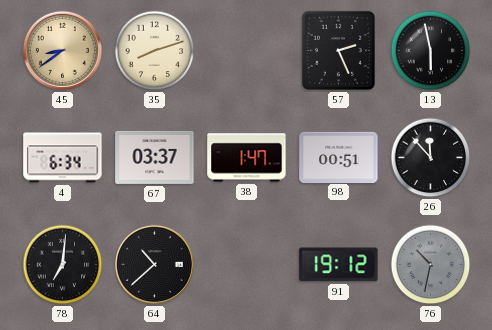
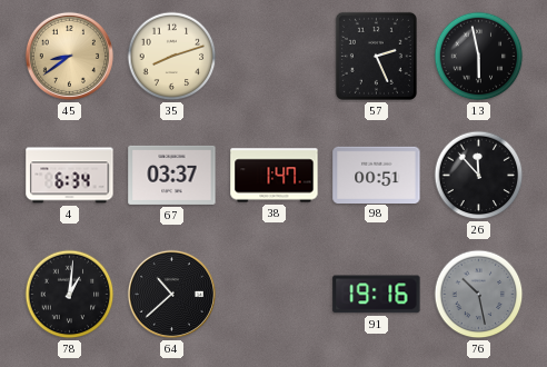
78: 7:01 -> 1:01 (70, 295)
91: 19:12 -> 19:16 (377, 295)
76: 10:32 -> 10:28 (479, 295)
